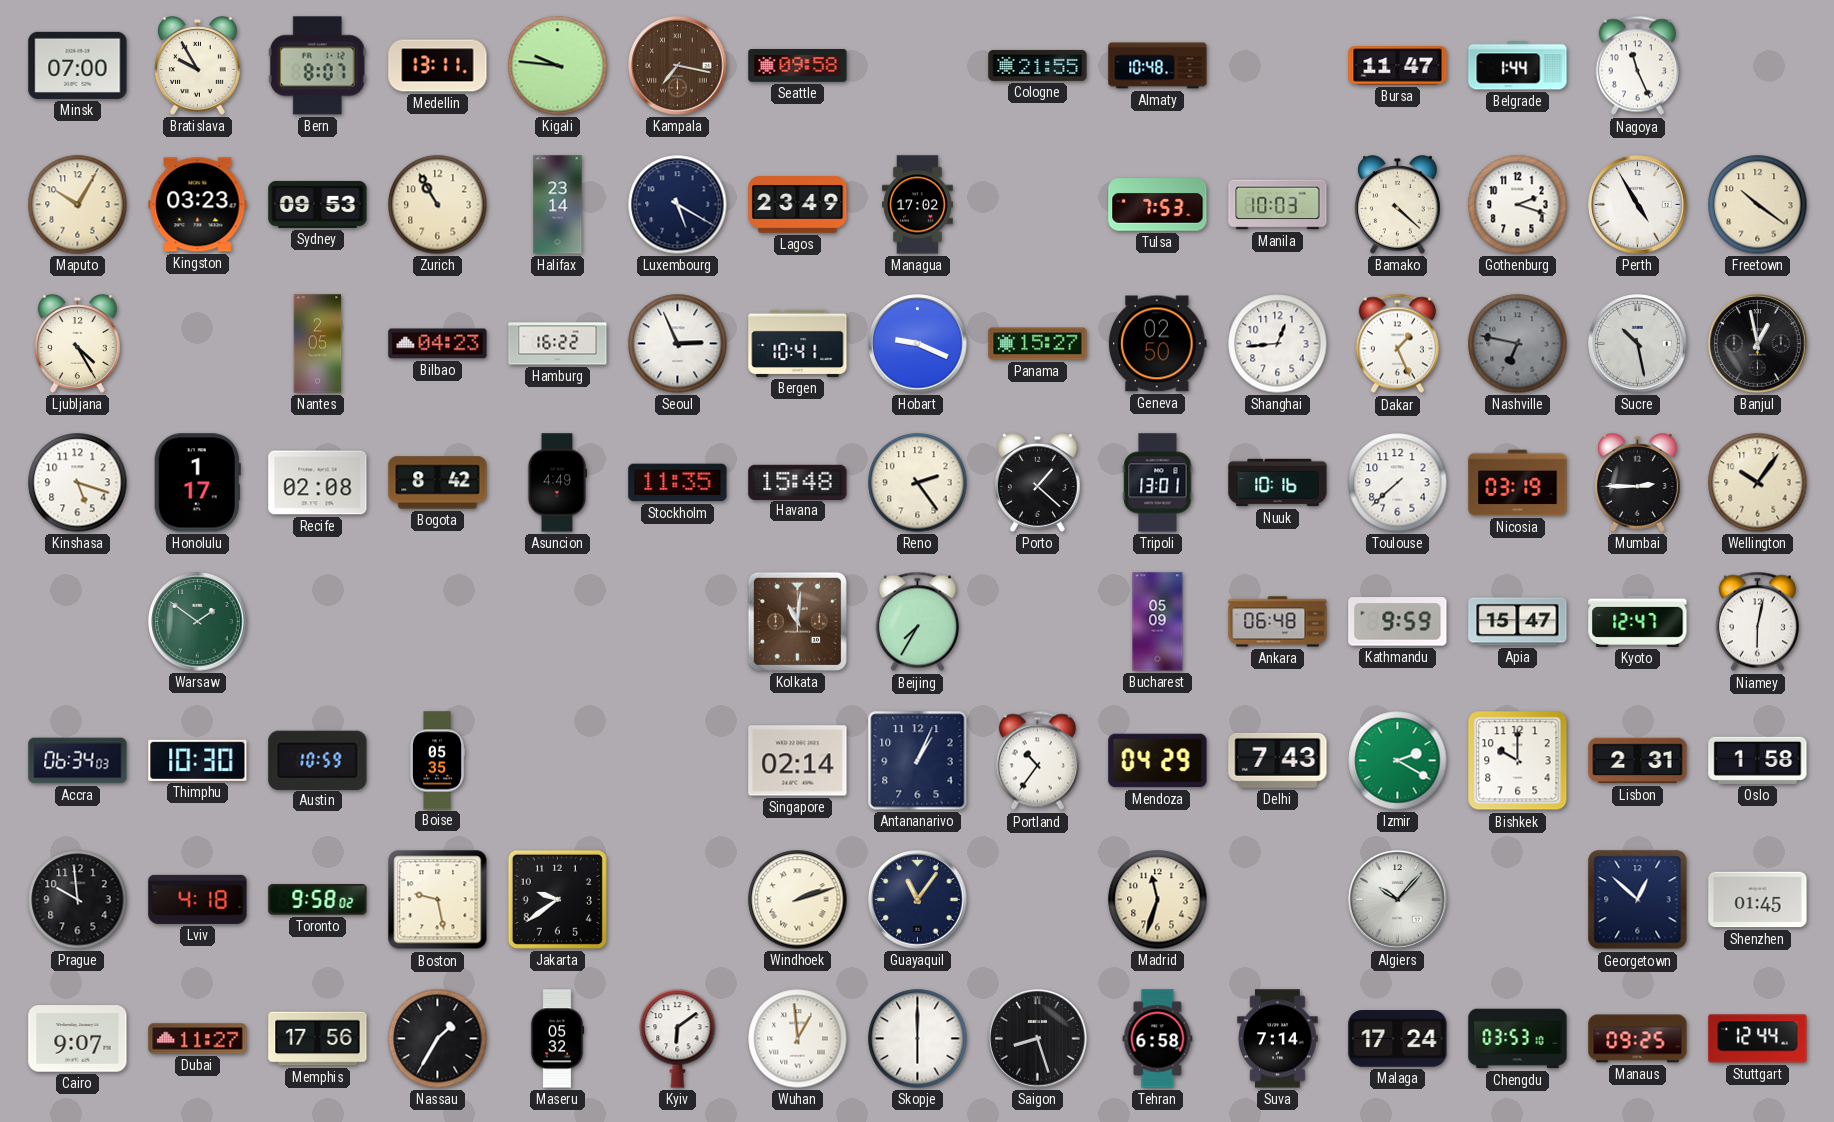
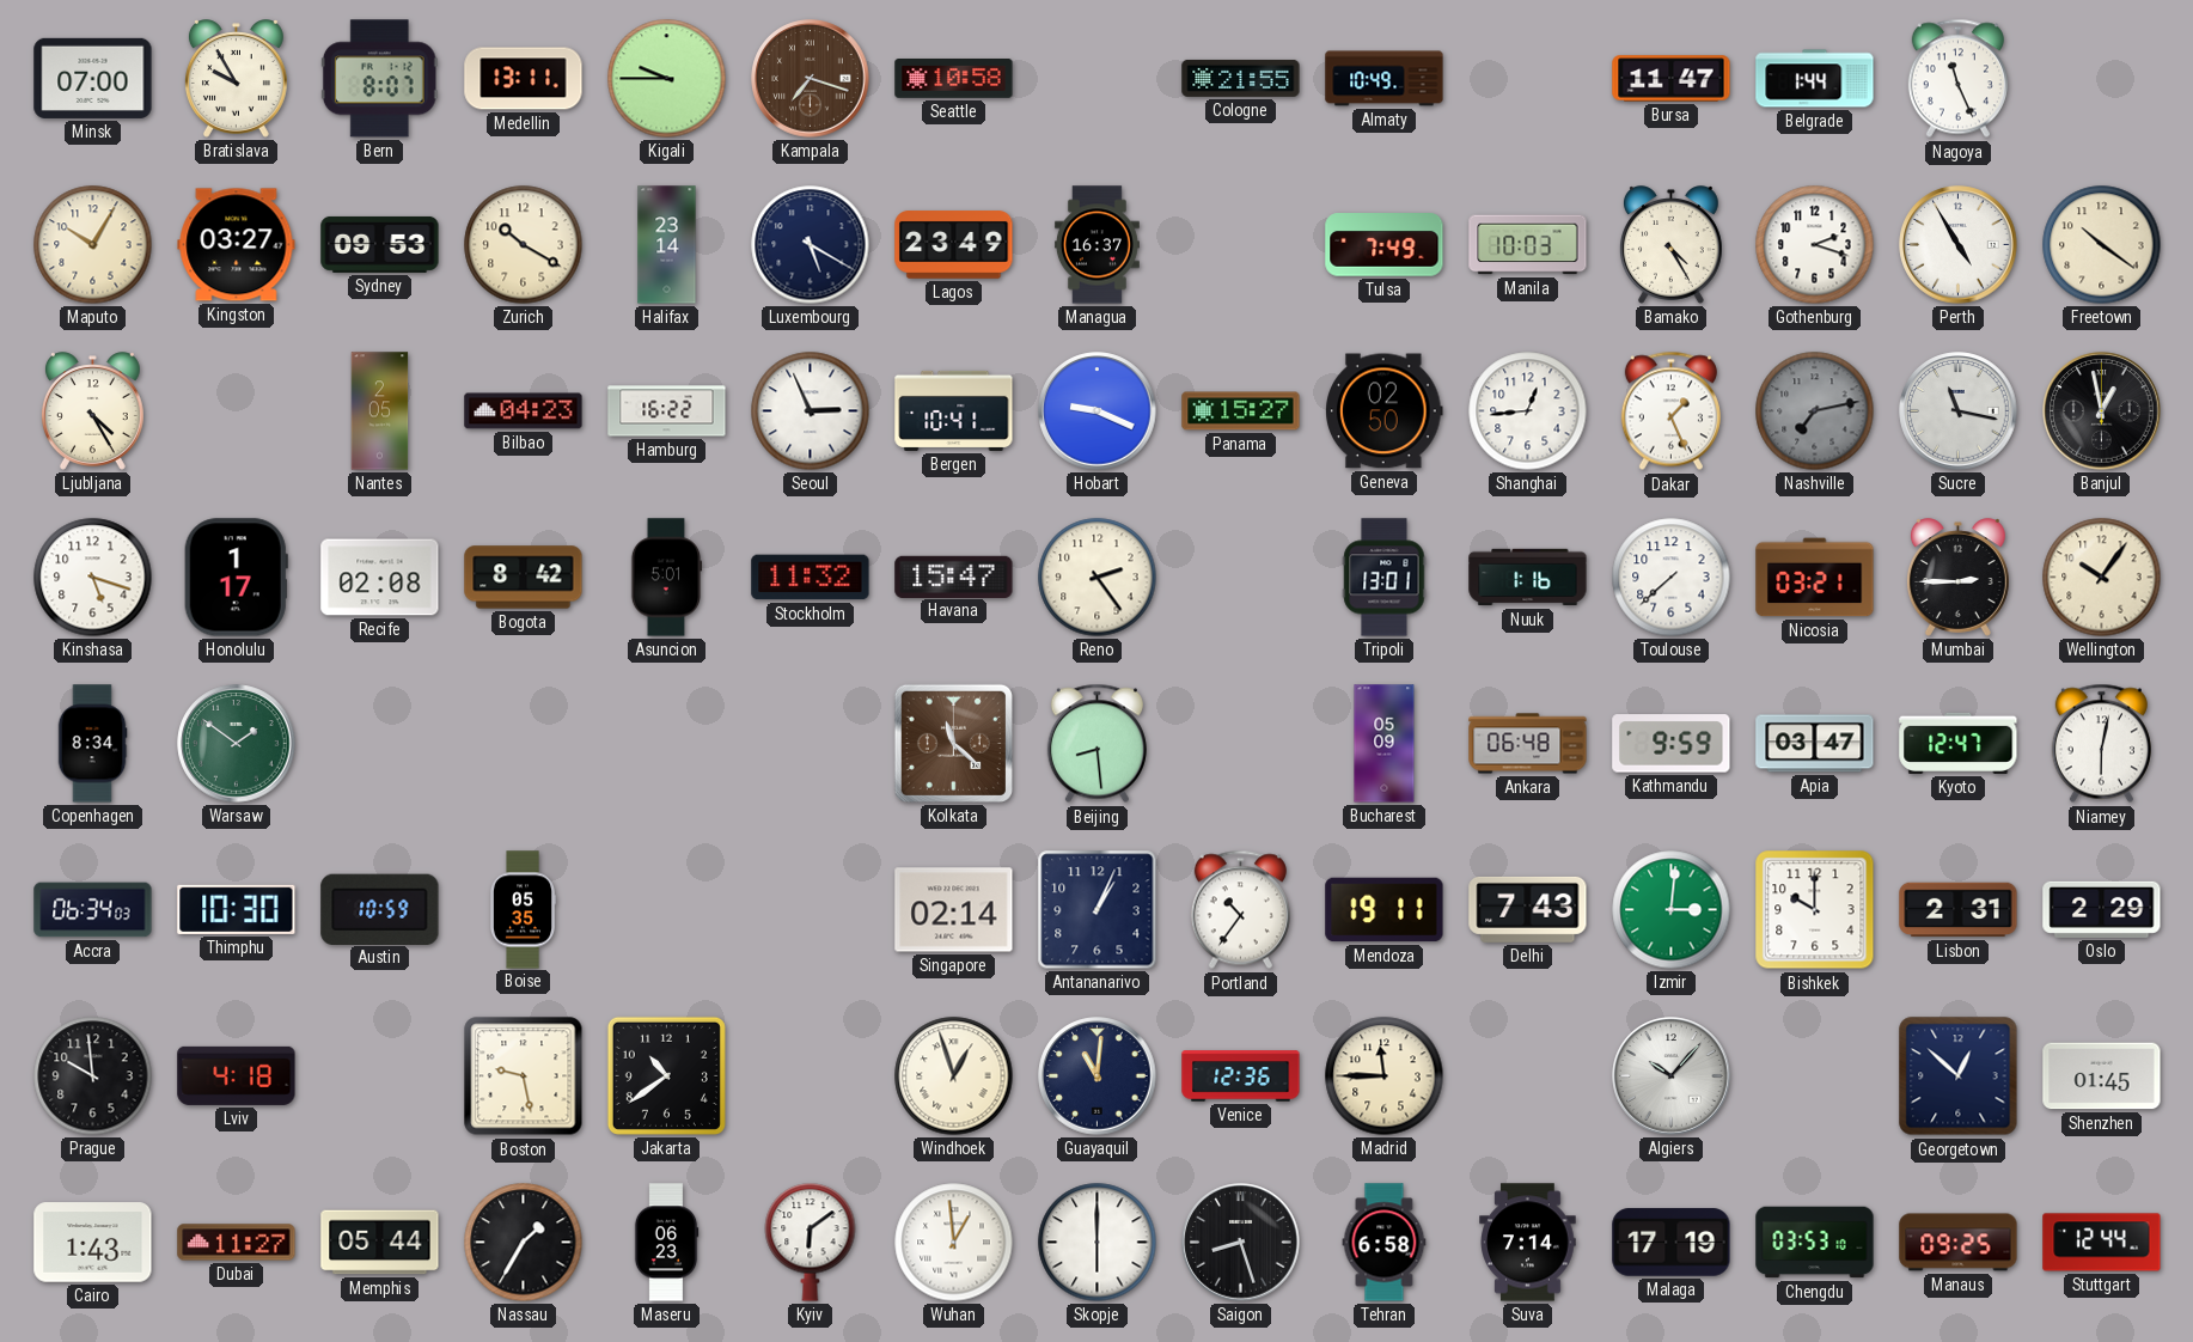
Kigali: 9:46 -> 9:45 (667, 79)
Kampala: 7:17 -> 7:18 (811, 79)
Seattle: 09:58 -> 10:58 (954, 79)
Almaty: 10:48 -> 10:49 (1385, 79)
Kingston: 03:23 -> 03:27 (237, 245)
Zurich: 10:55 -> 10:20 (524, 245)
Managua: 17:02 -> 16:37 (1096, 245)
Tulsa: 7:53 -> 7:49 (1385, 245)
Bamako: 4:22 -> 4:25 (1670, 245)
Nashville: 6:47 -> 7:13 (1815, 411)
Sucre: 10:28 -> 11:17 (1959, 411)
Asuncion: 4:49 -> 5:01 (666, 578)
Stockholm: 11:35 -> 11:32 (811, 578)
Havana: 15:48 -> 15:47 (954, 577)
Porto: 1:22 -> none (1037, 483)
Nuuk: 10:16 -> 1:16 (1528, 578)
Nicosia: 03:19 -> 03:21 (1815, 578)
Copenhagen: none -> 8:34 (92, 744)
Kolkata: 11:01 -> 11:22 (953, 743)
Beijing: 7:35 -> 8:29 (1096, 744)
Apia: 15:47 -> 03:47 (1815, 744)
Mendoza: 04:29 -> 19:11 (1385, 910)
Izmir: 2:20 -> 3:01 (1672, 910)
Oslo: 1:58 -> 2:29 (2102, 909)
Toronto: 9:58 -> none (318, 900)
Jakarta: 9:39 -> 10:39 (666, 1075)
Windhoek: 2:12 -> 12:57 (954, 1076)
Guayaquil: 11:06 -> 11:01 (1098, 1076)
Venice: none -> 12:36 (1241, 1076)
Madrid: 11:33 -> 11:45 (1385, 1076)
Cairo: 9:07 -> 1:43 (93, 1243)
Memphis: 17:56 -> 05:44 (380, 1243)
Maseru: 05:32 -> 06:23 (666, 1243)
Malaga: 17:24 -> 17:19 (1672, 1243)
